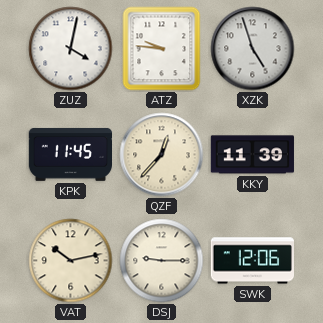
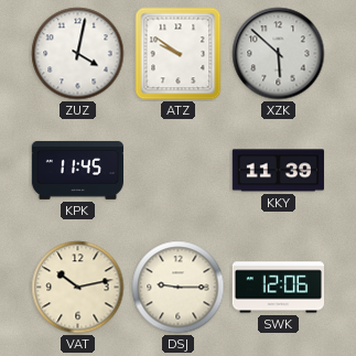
ATZ: 9:46 -> 9:51 (179, 54)
XZK: 4:57 -> 5:52 (279, 54)
QZF: 12:37 -> none (162, 155)
